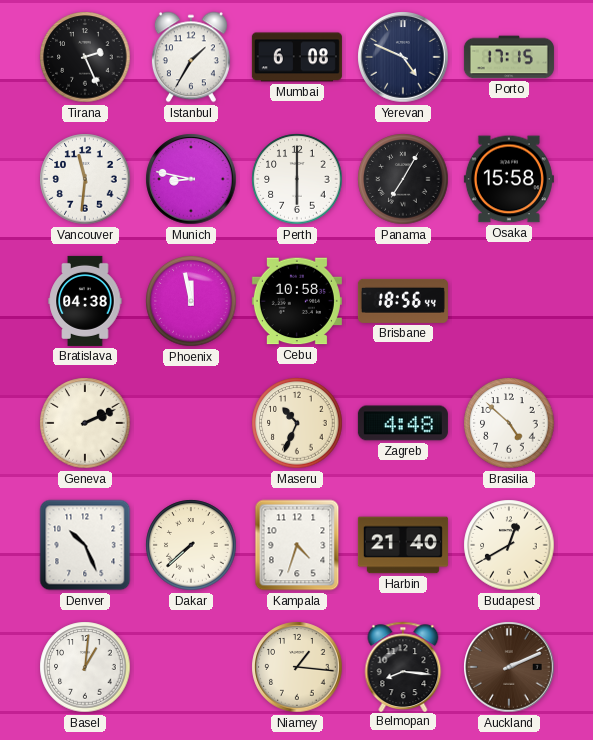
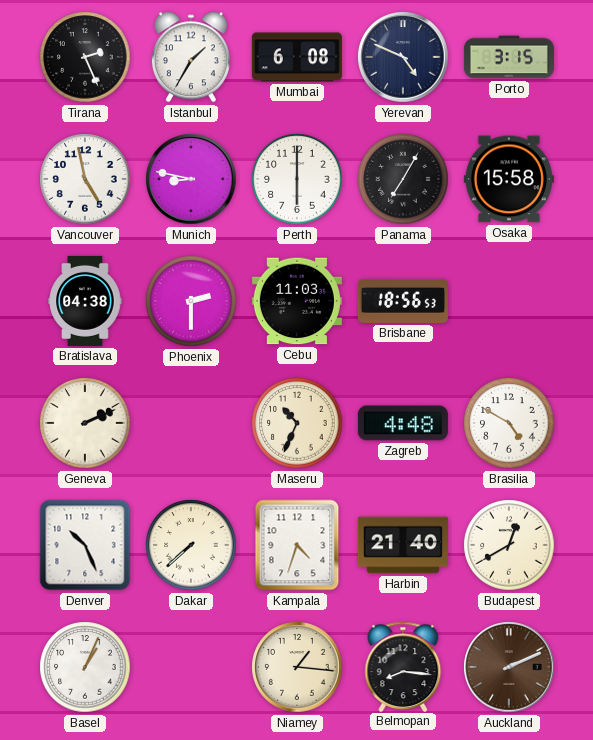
Porto: 17:15 -> 3:15 (509, 57)
Vancouver: 11:31 -> 4:58 (85, 179)
Phoenix: 11:58 -> 2:30 (191, 301)
Cebu: 10:58 -> 11:03 (297, 301)
Brisbane: 18:56:44 -> 18:56:53 (403, 301)
Brasilia: 4:52 -> 4:50 (509, 423)
Basel: 1:01 -> 1:04 (85, 667)
